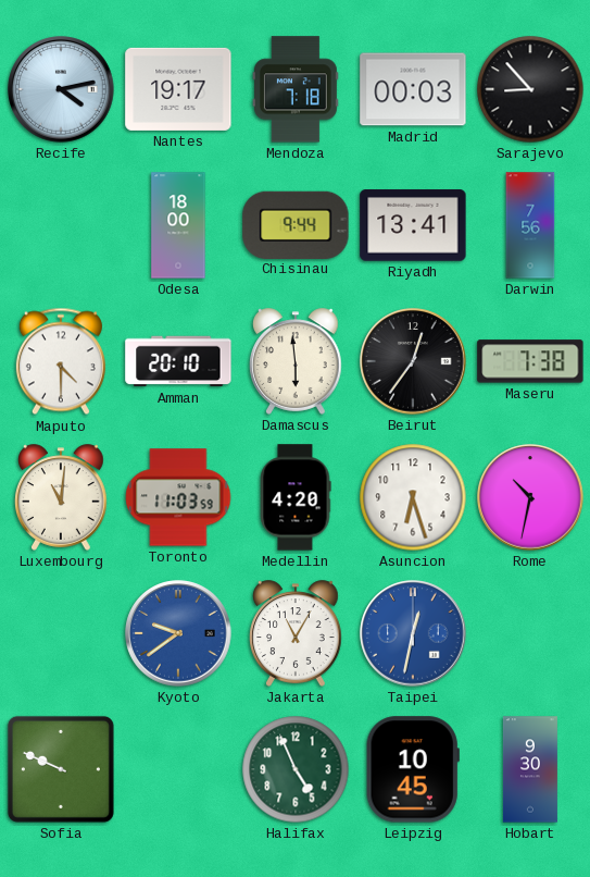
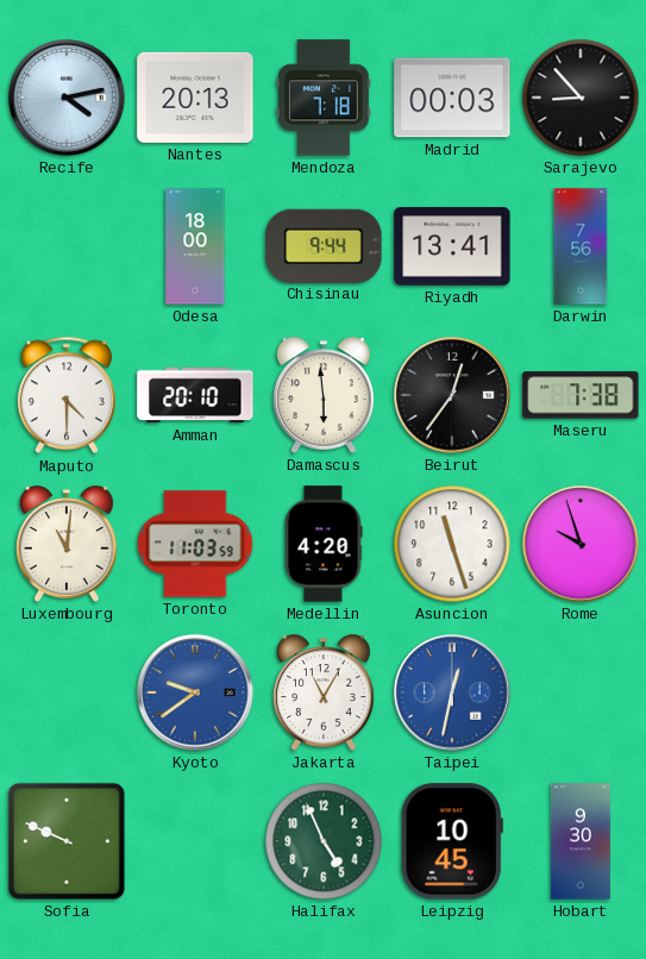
Nantes: 19:17 -> 20:13 (195, 98)
Asuncion: 6:27 -> 11:27 (452, 544)
Rome: 10:32 -> 9:57 (581, 544)
